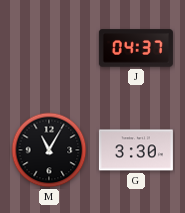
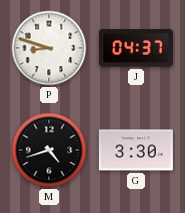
P: none -> 8:48 (49, 48)
M: 11:05 -> 4:42 (49, 150)
